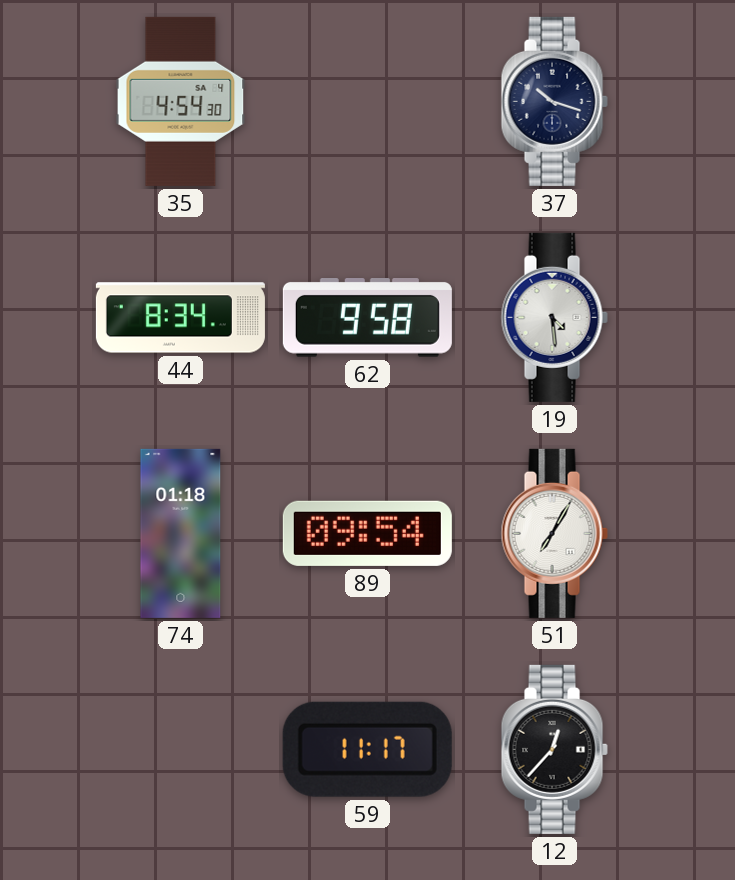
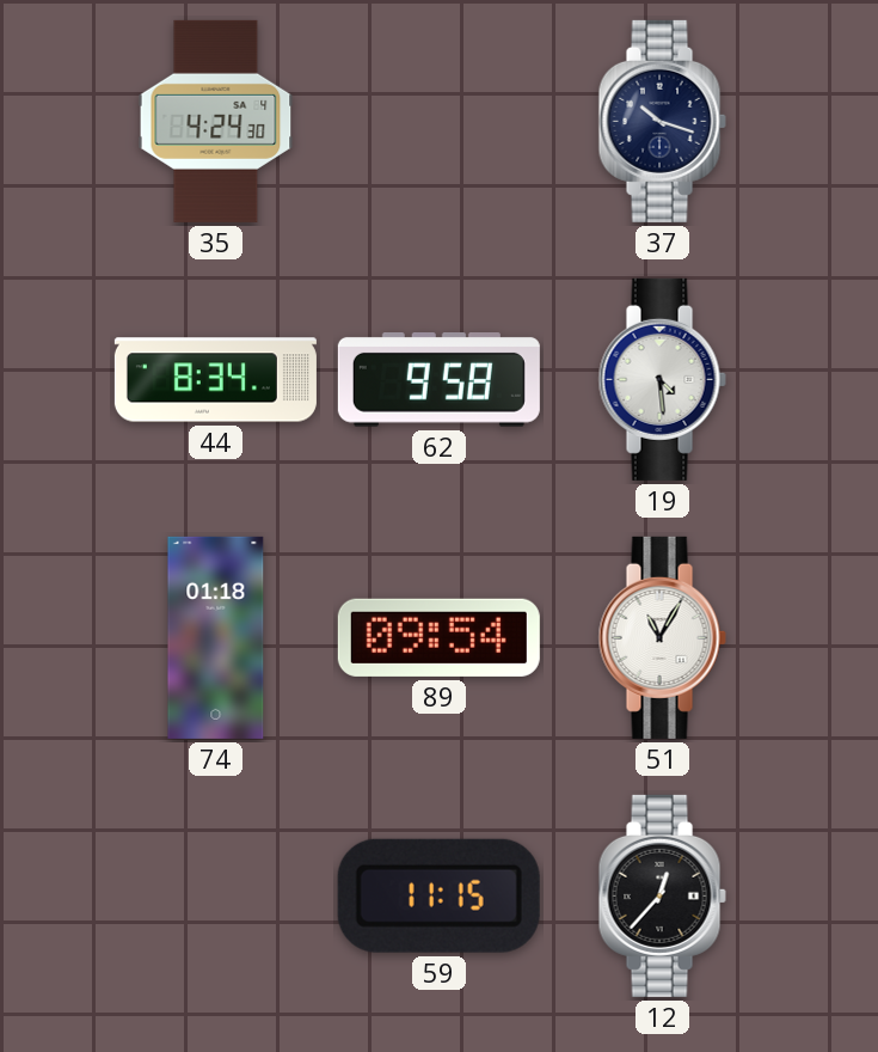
35: 4:54 -> 4:24 (216, 121)
51: 7:05 -> 11:05 (662, 637)
59: 11:17 -> 11:15 (438, 895)
